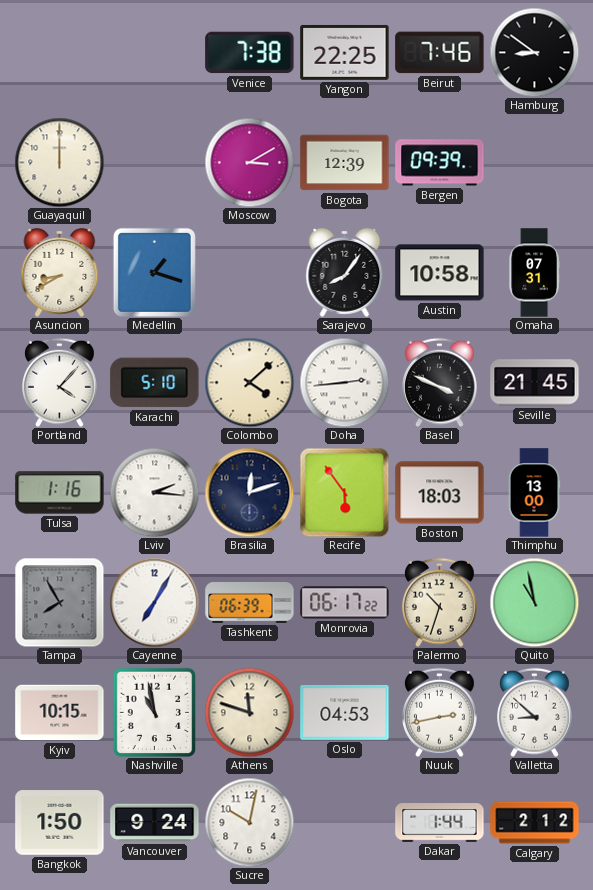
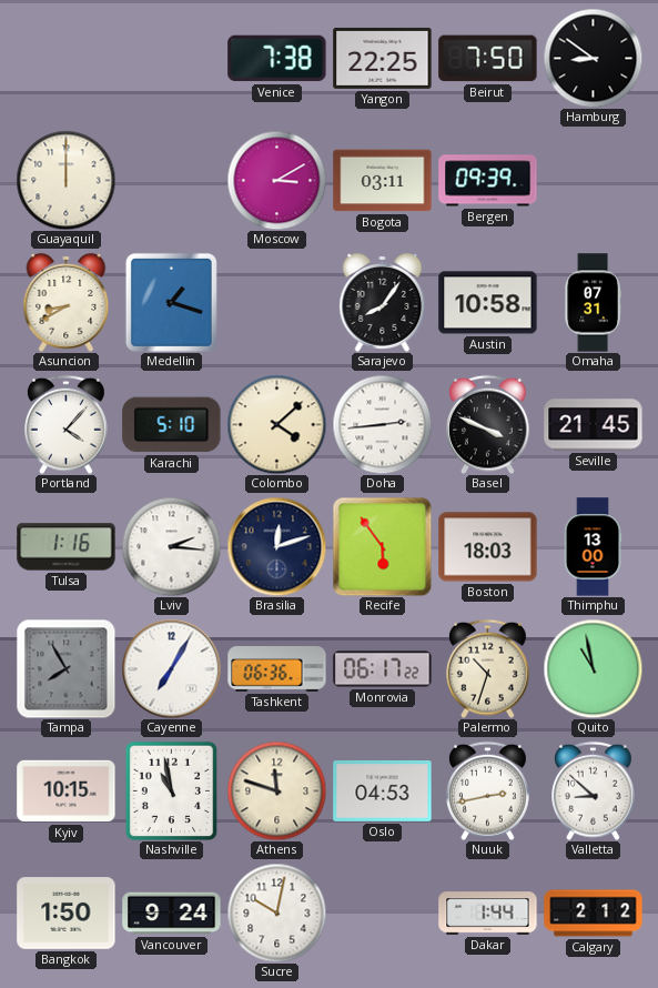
Beirut: 7:46 -> 7:50 (488, 59)
Bogota: 12:39 -> 03:11 (383, 181)
Tashkent: 06:39 -> 06:36 (277, 669)
